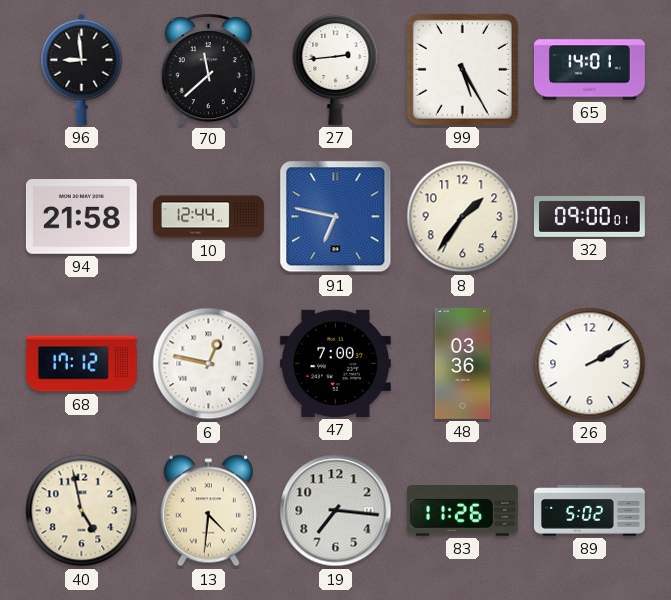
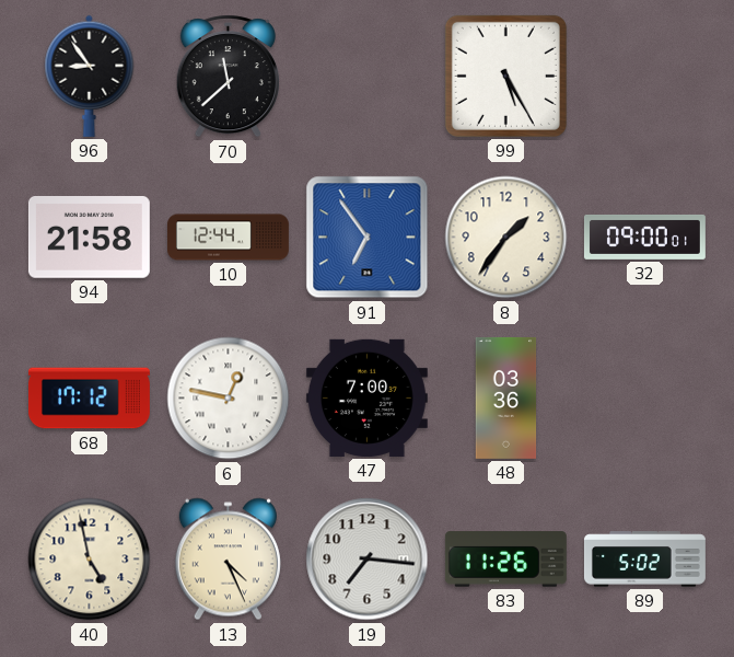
96: 8:59 -> 8:54 (90, 76)
27: 2:44 -> none (336, 69)
65: 14:01 -> none (589, 70)
91: 6:47 -> 6:54 (368, 238)
26: 2:10 -> none (590, 364)
13: 4:31 -> 4:26 (228, 560)
